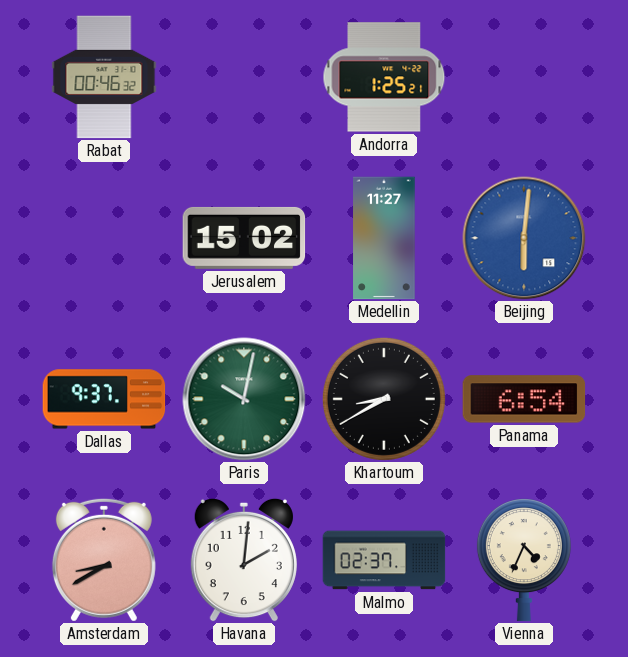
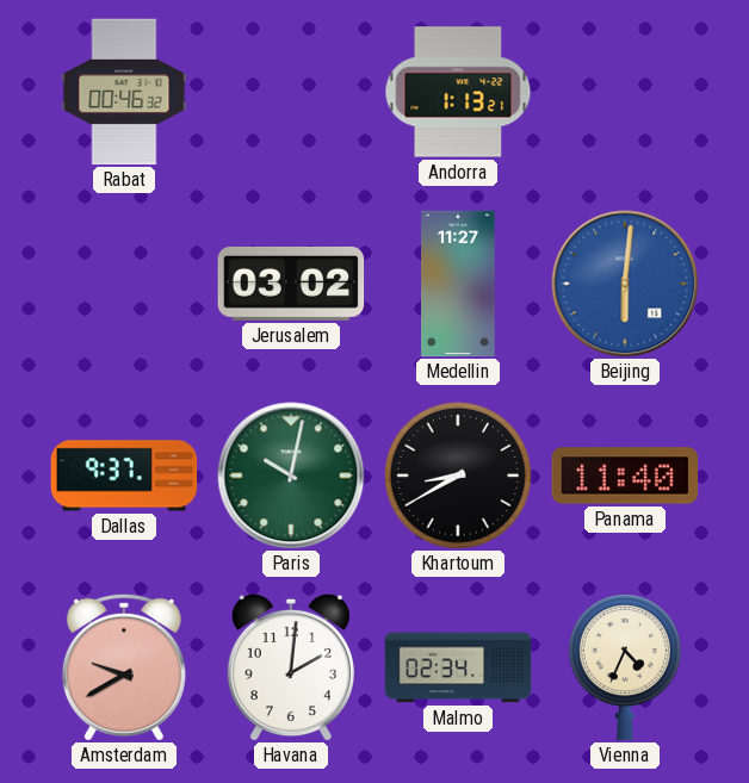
Andorra: 1:25 -> 1:13 (458, 92)
Jerusalem: 15:02 -> 03:02 (291, 284)
Panama: 6:54 -> 11:40 (625, 476)
Amsterdam: 8:40 -> 9:40 (124, 667)
Malmo: 02:37 -> 02:34 (458, 667)
